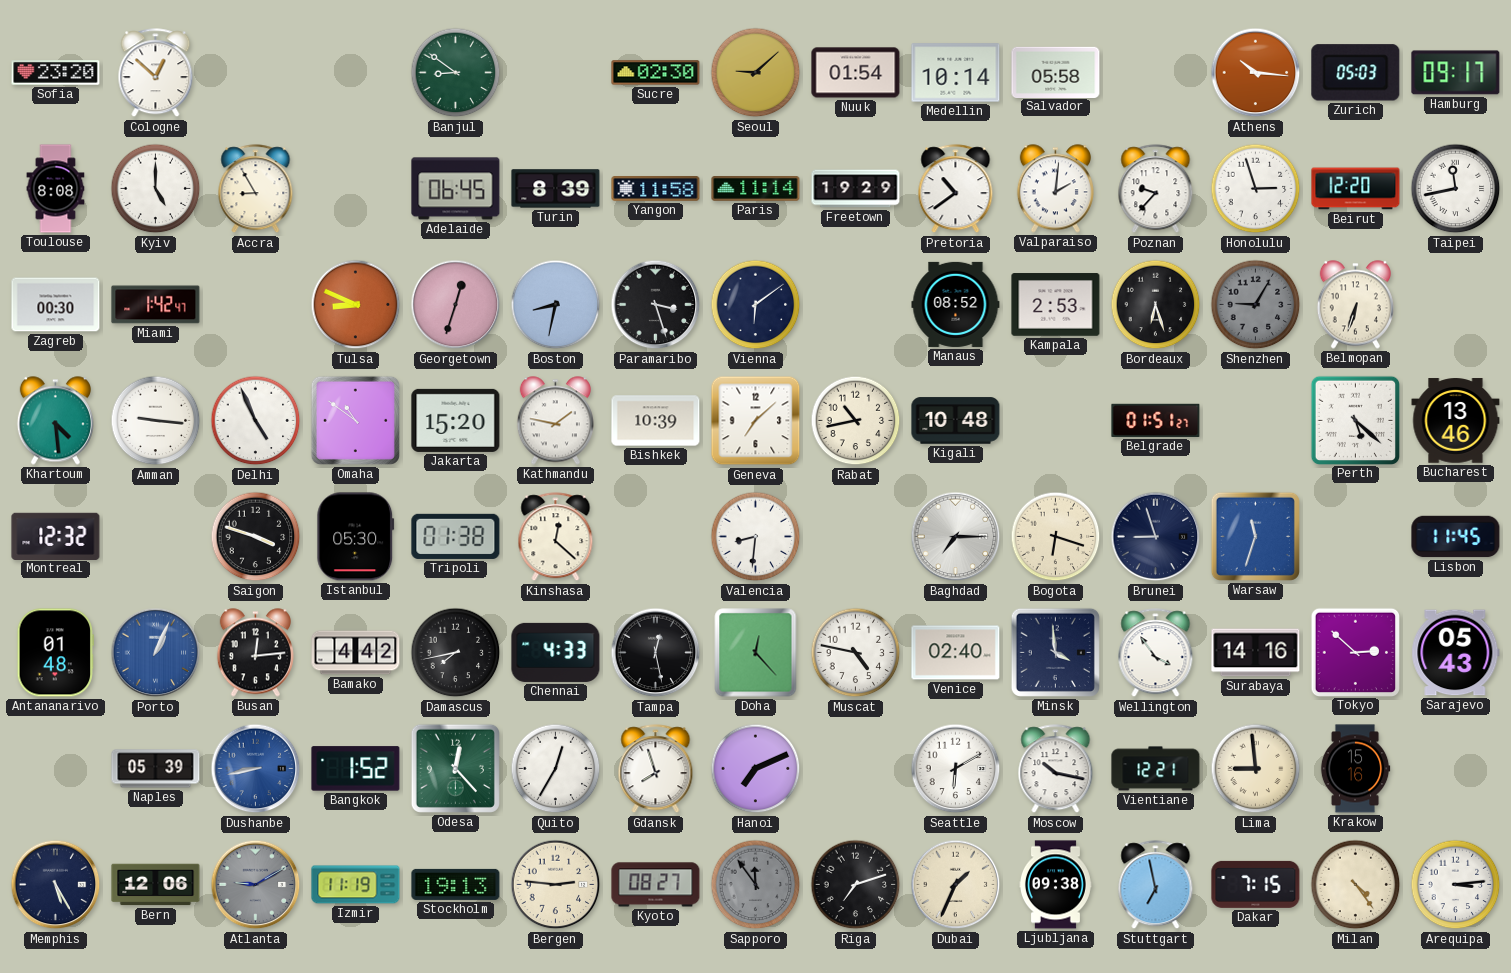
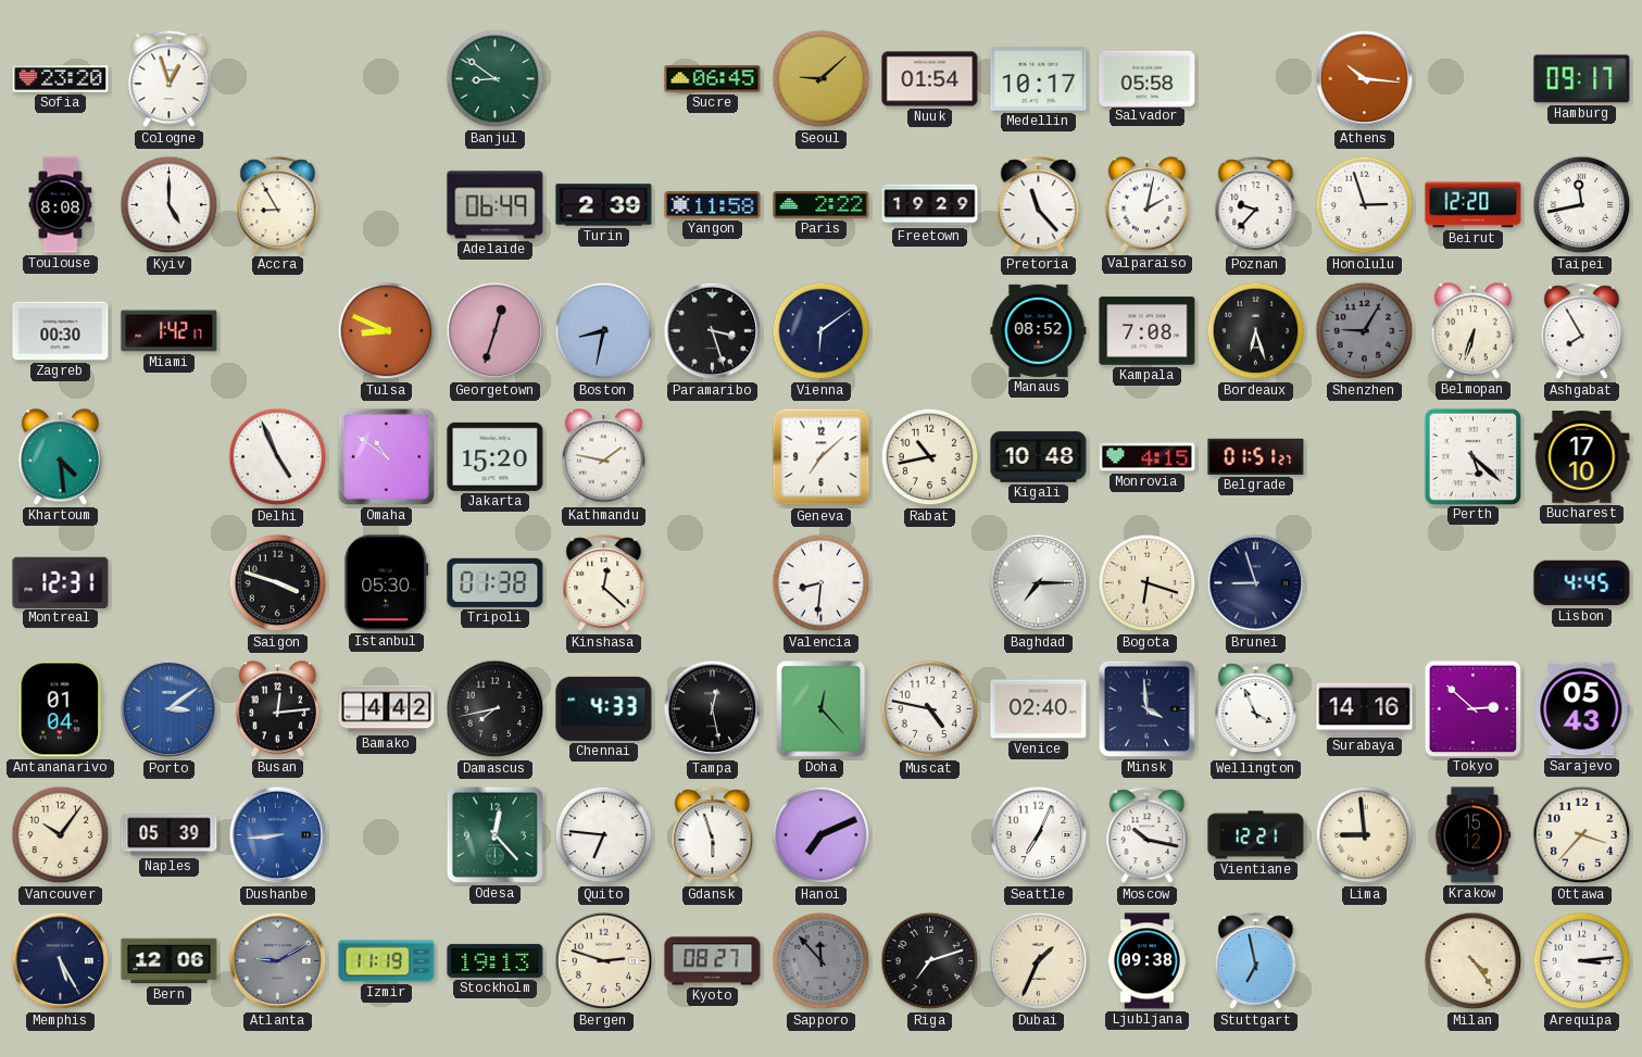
Cologne: 12:52 -> 12:57 (170, 79)
Sucre: 02:30 -> 06:45 (713, 79)
Medellin: 10:14 -> 10:17 (1039, 79)
Zurich: 05:03 -> none (1356, 73)
Adelaide: 06:45 -> 06:49 (496, 205)
Turin: 8:39 -> 2:39 (604, 205)
Paris: 11:14 -> 2:22 (822, 205)
Pretoria: 10:39 -> 11:23 (1039, 205)
Valparaiso: 2:01 -> 2:02 (1146, 205)
Miami: 1:42:47 -> 1:42:17 (170, 331)
Kampala: 2:53 -> 7:08 (1148, 331)
Ashgabat: none -> 7:55 (1582, 331)
Amman: 9:16 -> none (156, 421)
Bishkek: 10:39 -> none (656, 421)
Monrovia: none -> 4:15 (1148, 457)
Bucharest: 13:46 -> 17:10 (1582, 457)
Montreal: 12:32 -> 12:31 (61, 582)
Warsaw: 11:33 -> none (1255, 536)
Lisbon: 11:45 -> 4:45 (1582, 583)
Antananarivo: 01:48 -> 01:04 (61, 709)
Porto: 1:04 -> 3:09 (170, 709)
Wellington: 3:54 -> 3:56 (1256, 709)
Vancouver: none -> 10:06 (61, 835)
Dushanbe: 8:43 -> 8:44 (278, 835)
Bangkok: 1:52 -> none (356, 769)
Quito: 12:35 -> 6:46 (604, 835)
Gdansk: 7:57 -> 5:57 (713, 835)
Seattle: 6:10 -> 7:04 (1039, 835)
Krakow: 15:16 -> 15:12 (1472, 835)
Ottawa: none -> 3:37 (1582, 835)
Bergen: 2:46 -> 2:48 (604, 961)
Sapporo: 11:54 -> 11:53 (822, 961)
Dakar: 7:15 -> none (1256, 884)
